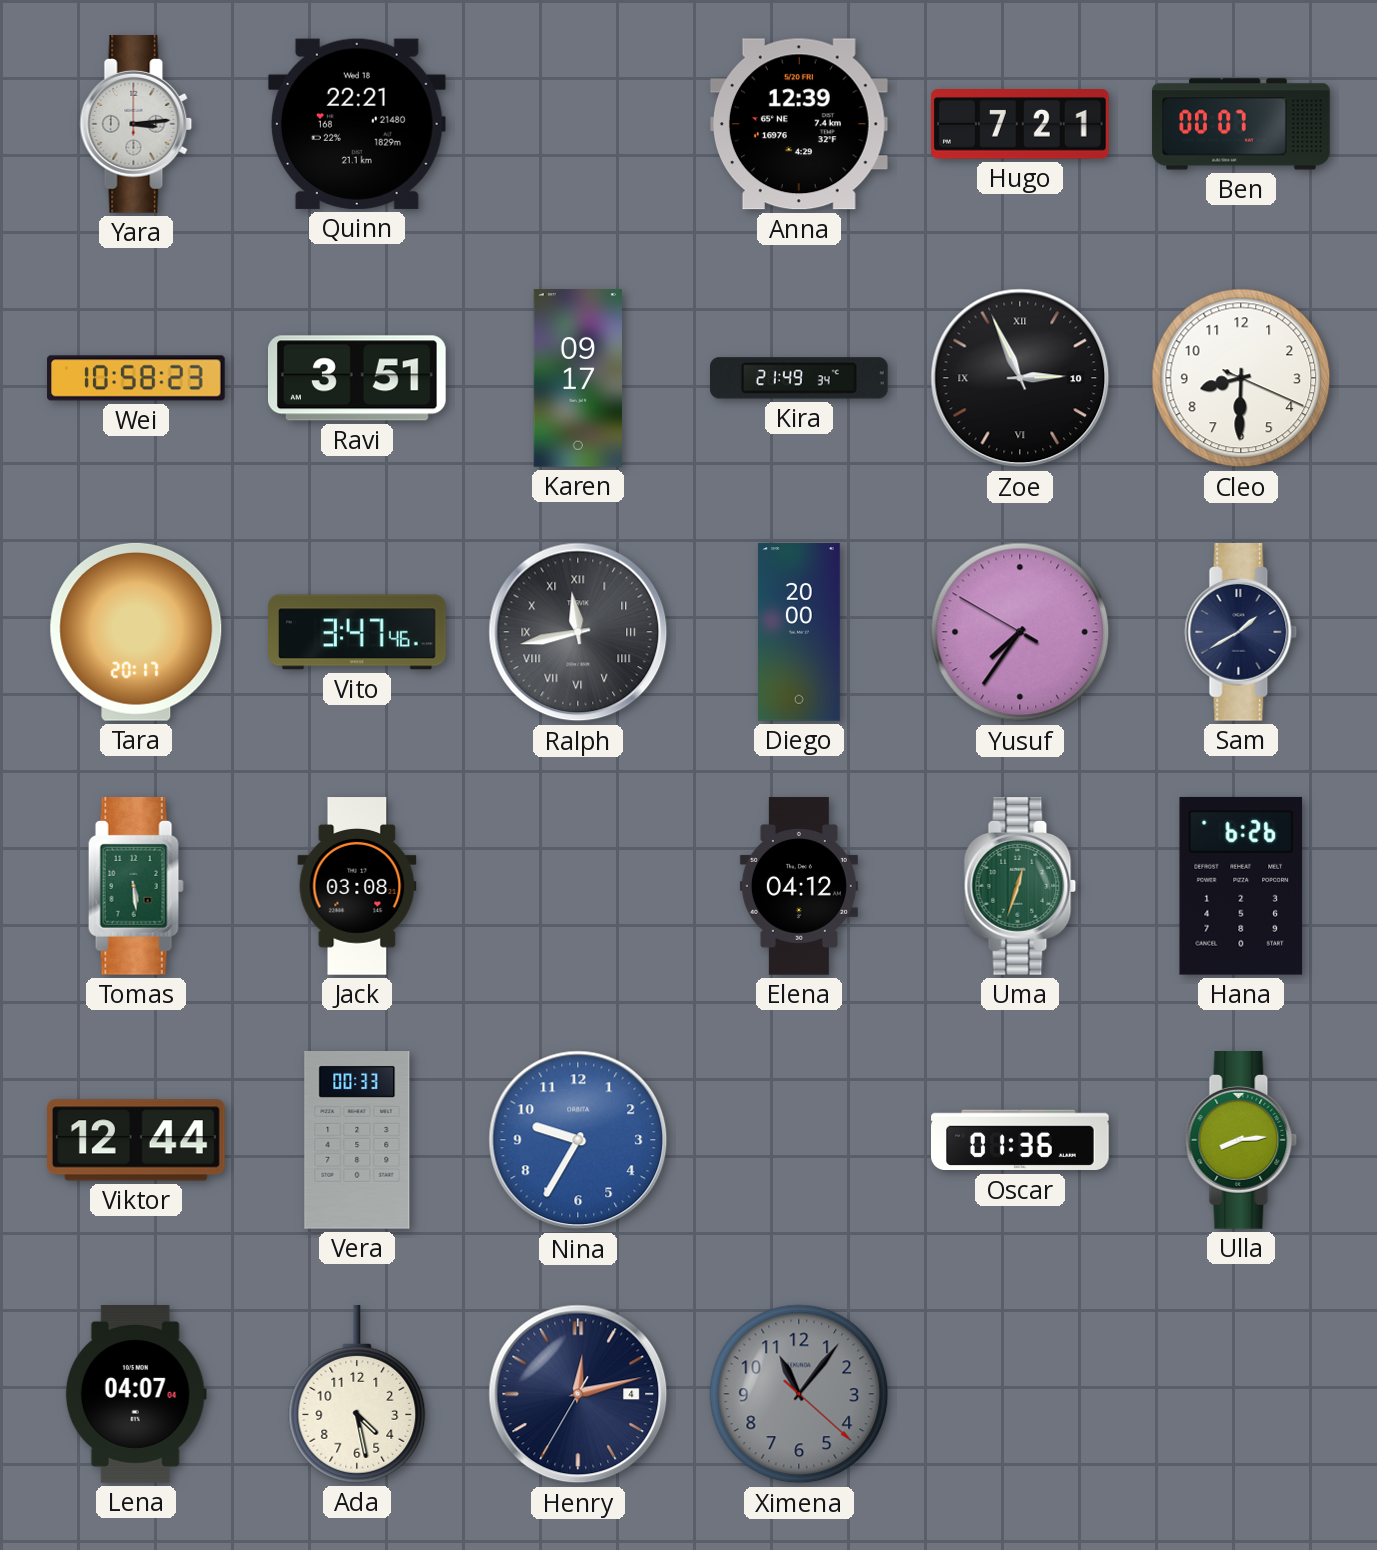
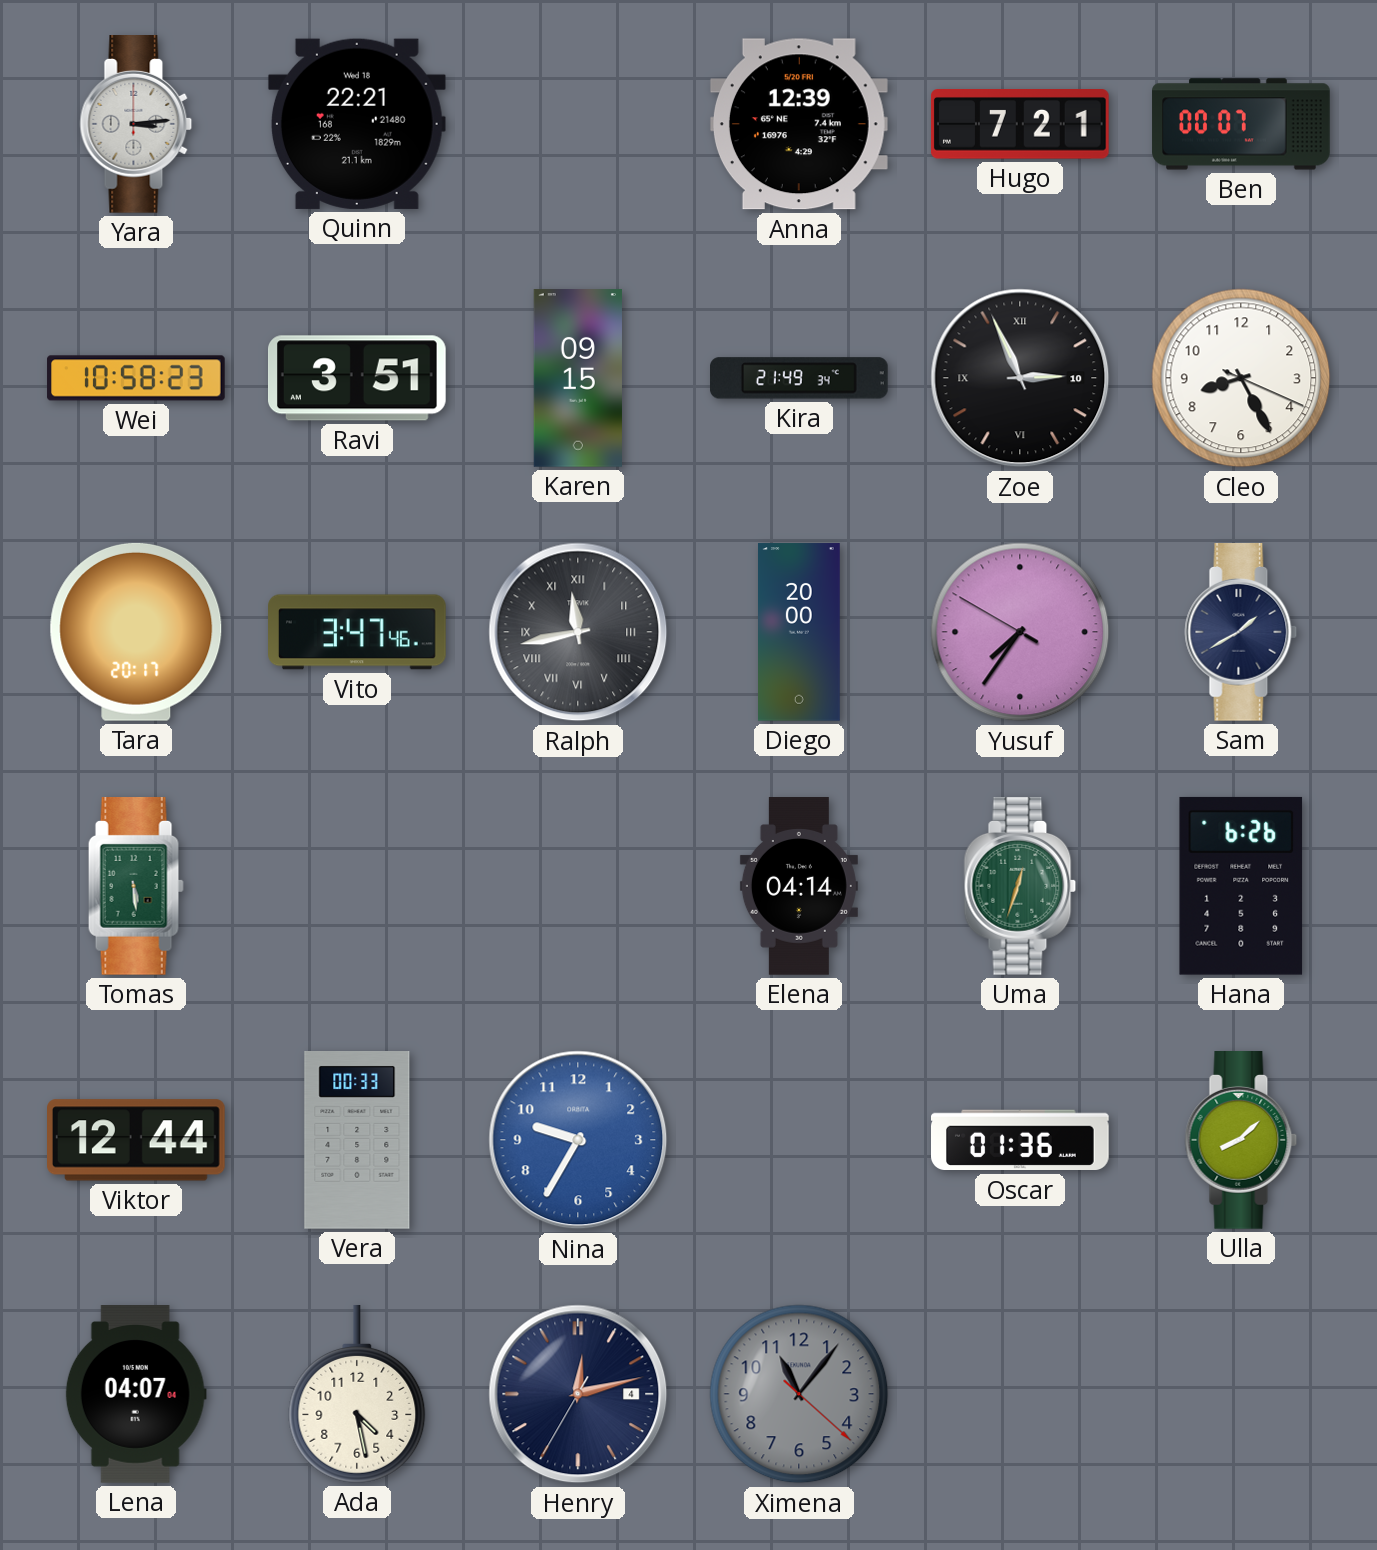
Karen: 09:17 -> 09:15 (578, 378)
Cleo: 8:30 -> 8:25 (1241, 378)
Jack: 03:08 -> none (357, 886)
Elena: 04:12 -> 04:14 (799, 886)
Ulla: 8:14 -> 8:08 (1241, 1141)
